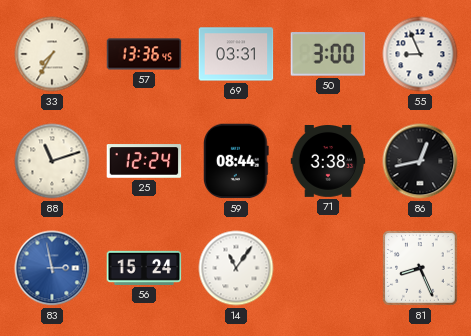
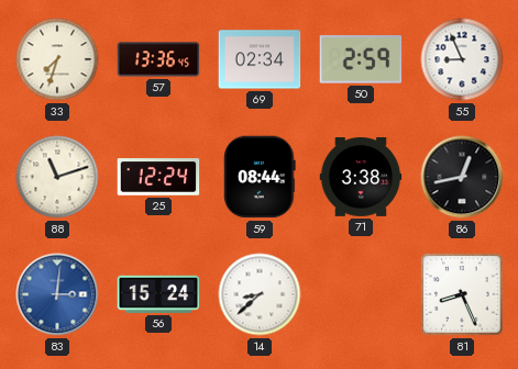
33: 7:35 -> 7:33 (57, 59)
69: 03:31 -> 02:34 (260, 59)
50: 3:00 -> 2:59 (361, 59)
83: 2:58 -> 3:01 (57, 294)
14: 11:06 -> 8:38 (260, 294)
